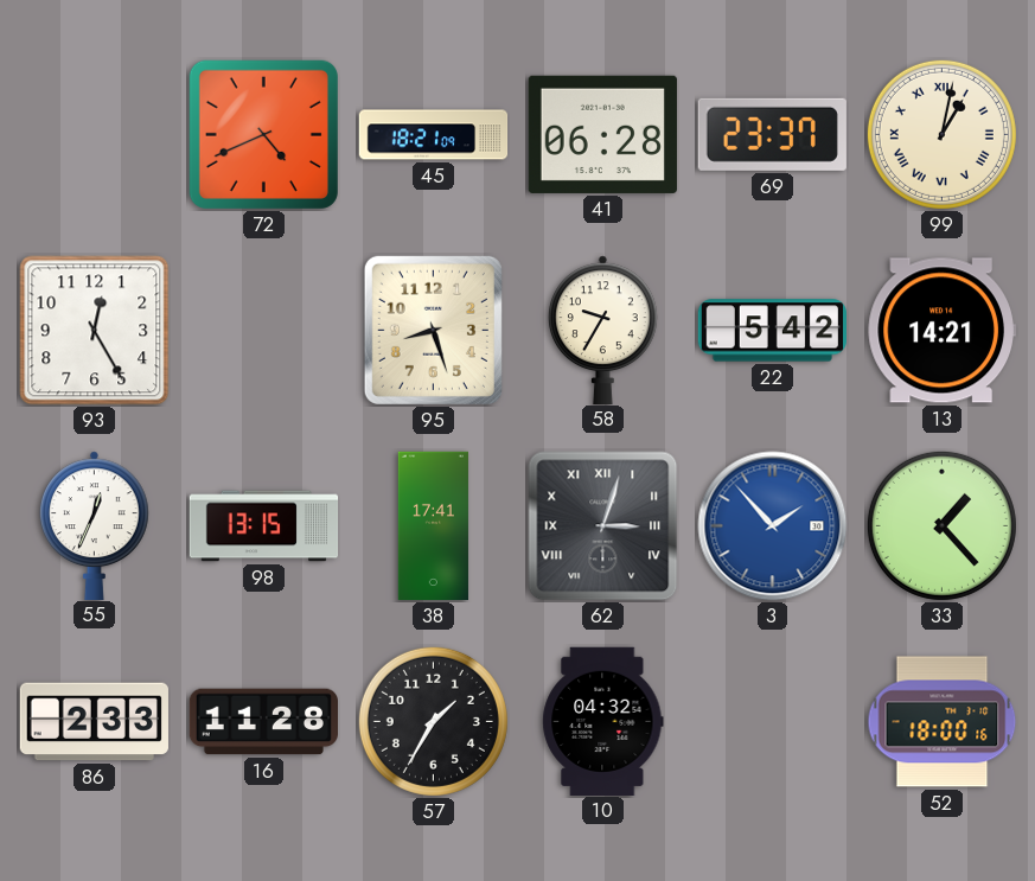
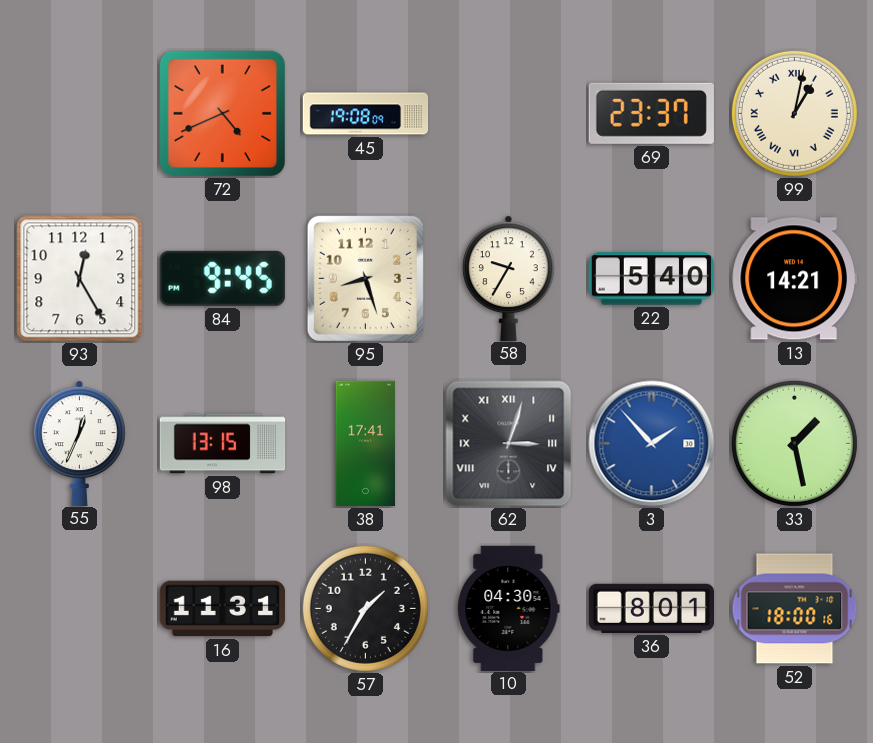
45: 18:21 -> 19:08 (366, 114)
41: 06:28 -> none (602, 134)
84: none -> 9:45 (222, 278)
22: 5:42 -> 5:40 (652, 279)
33: 1:23 -> 1:28 (794, 443)
86: 2:33 -> none (94, 722)
16: 11:28 -> 11:31 (222, 609)
10: 04:32 -> 04:30 (509, 608)
36: none -> 8:01 (651, 608)
